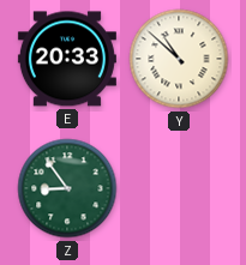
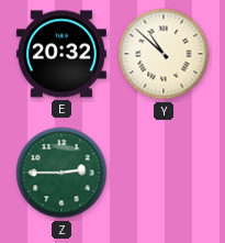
E: 20:33 -> 20:32 (61, 54)
Z: 8:54 -> 2:45 (61, 173)
